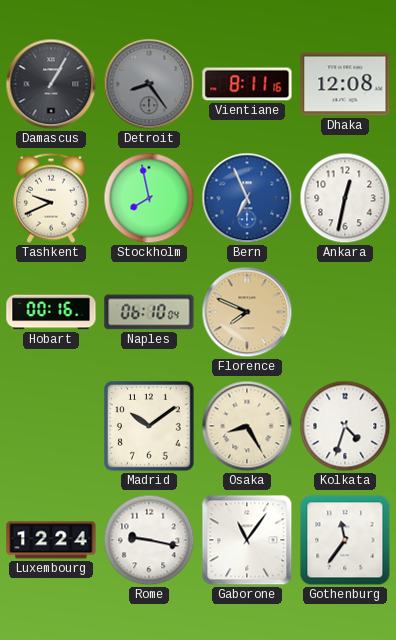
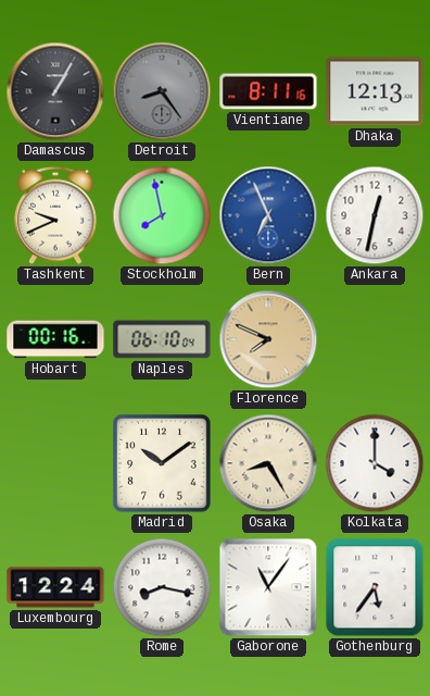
Dhaka: 12:08 -> 12:13 (375, 91)
Kolkata: 4:33 -> 4:00 (375, 463)
Rome: 9:17 -> 8:17 (162, 587)
Gothenburg: 11:36 -> 5:36 (375, 587)
